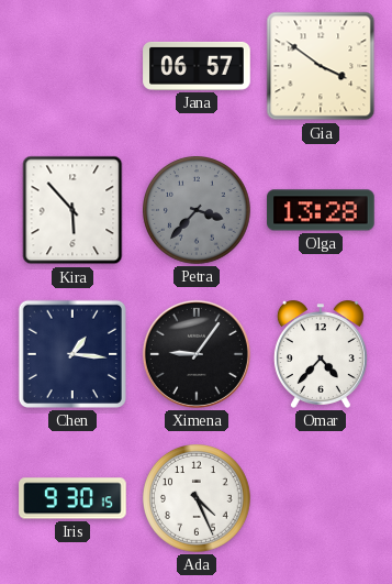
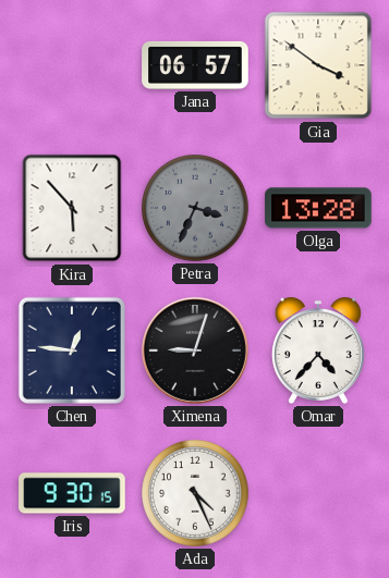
Petra: 3:37 -> 3:34 (196, 209)
Chen: 1:16 -> 12:46 (72, 351)
Ximena: 9:06 -> 9:03 (195, 351)
